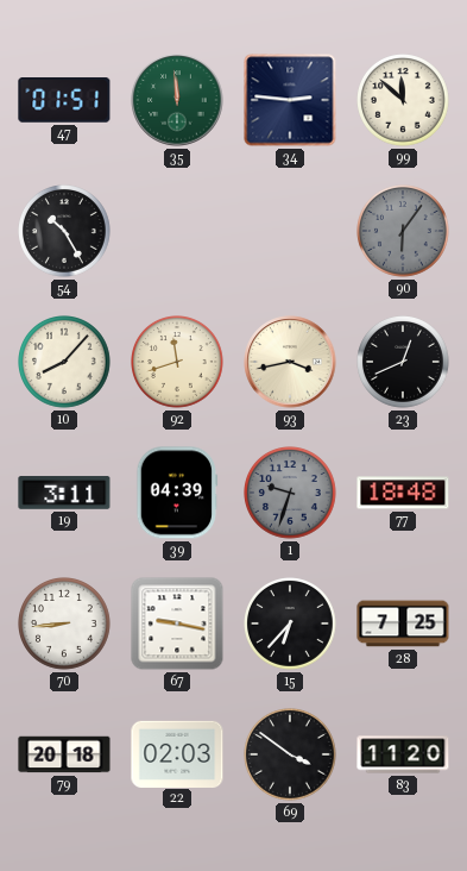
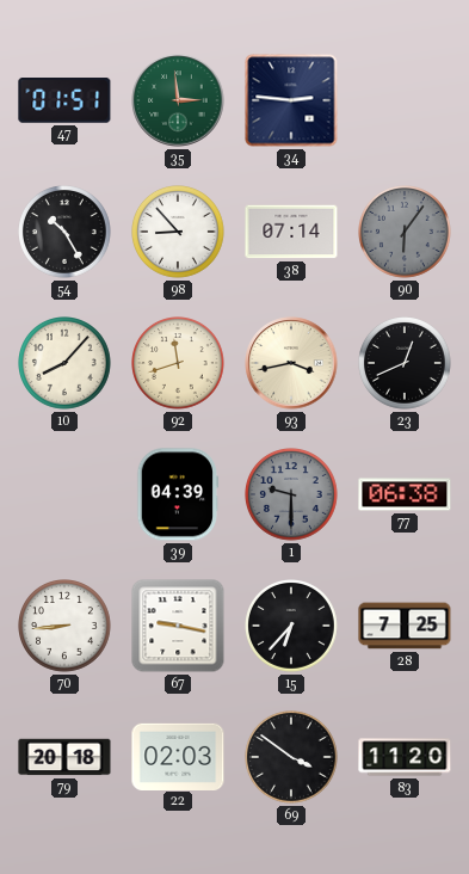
35: 11:59 -> 2:59 (178, 100)
99: 11:52 -> none (404, 101)
98: none -> 8:53 (179, 233)
38: none -> 07:14 (291, 232)
19: 3:11 -> none (64, 493)
1: 9:33 -> 9:30 (292, 496)
77: 18:48 -> 06:38 (405, 494)
